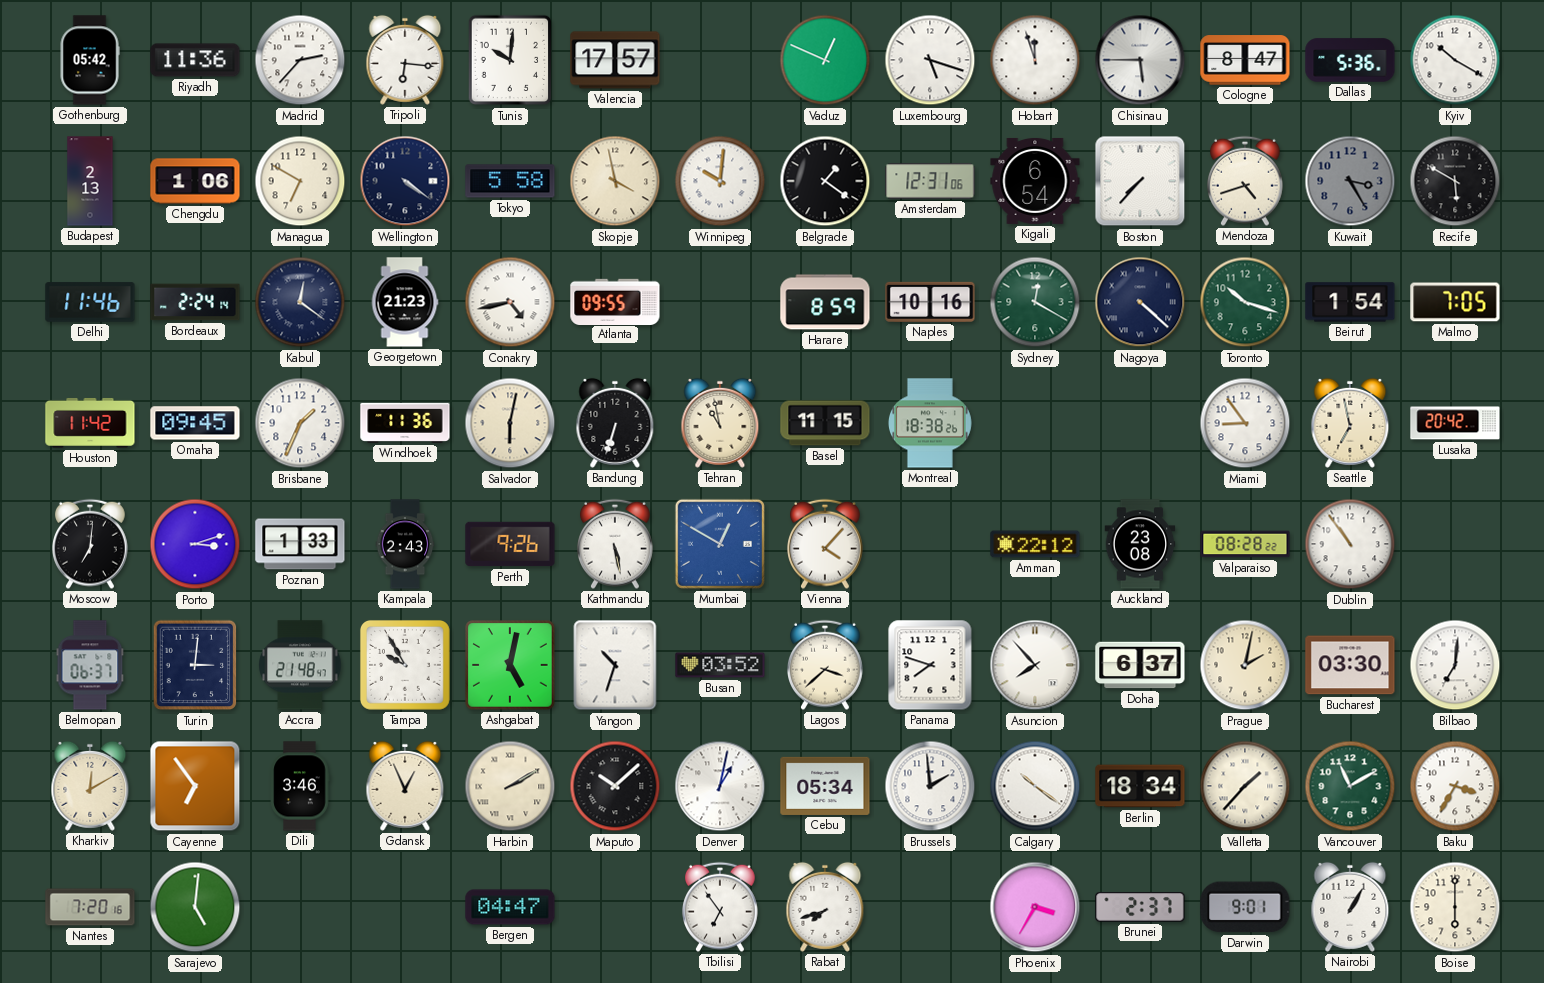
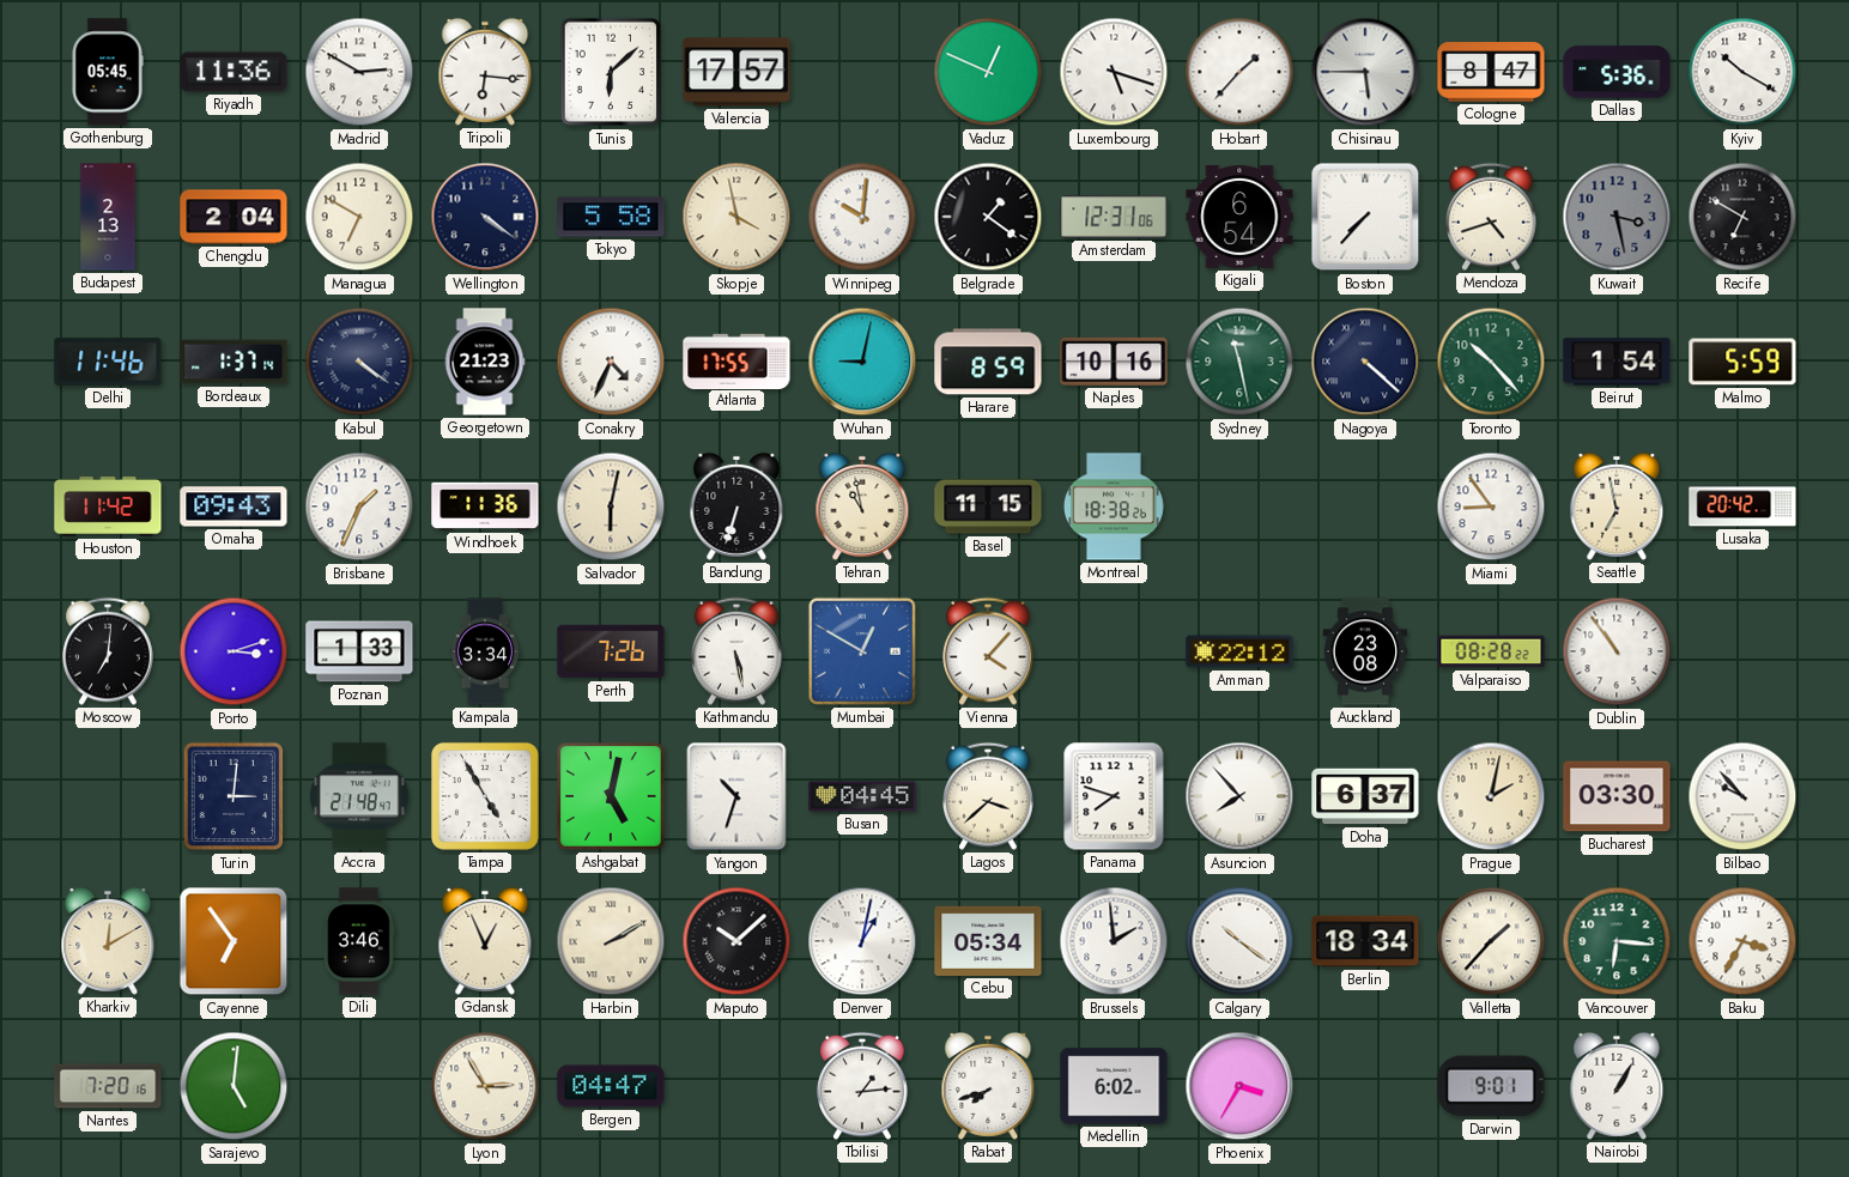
Gothenburg: 05:42 -> 05:45 (108, 72)
Madrid: 2:37 -> 2:50 (359, 72)
Tunis: 10:01 -> 6:08 (611, 72)
Hobart: 11:57 -> 1:37 (1239, 72)
Chengdu: 1:06 -> 2:04 (234, 217)
Kuwait: 3:25 -> 3:28 (1617, 217)
Recife: 5:50 -> 6:50 (1742, 217)
Bordeaux: 2:24 -> 1:37 (234, 362)
Kabul: 12:21 -> 4:21 (359, 362)
Conakry: 4:43 -> 4:34 (611, 362)
Atlanta: 09:55 -> 17:55 (736, 360)
Wuhan: none -> 9:02 (862, 362)
Sydney: 12:20 -> 11:28 (1239, 362)
Toronto: 10:18 -> 10:23 (1491, 362)
Malmo: 7:05 -> 5:59 (1742, 362)
Omaha: 09:45 -> 09:43 (234, 506)
Kampala: 2:43 -> 3:34 (485, 651)
Perth: 9:26 -> 7:26 (611, 651)
Belmopan: 06:37 -> none (90, 665)
Tampa: 9:55 -> 4:55 (485, 796)
Busan: 03:52 -> 04:45 (862, 796)
Bilbao: 7:01 -> 9:53 (1742, 796)
Vancouver: 11:10 -> 6:16 (1617, 941)
Lyon: none -> 2:55 (485, 1086)
Tbilisi: 6:54 -> 1:14 (863, 1086)
Medellin: none -> 6:02 (1114, 1086)
Brunei: 2:37 -> none (1140, 907)
Boise: 6:00 -> none (1455, 907)
